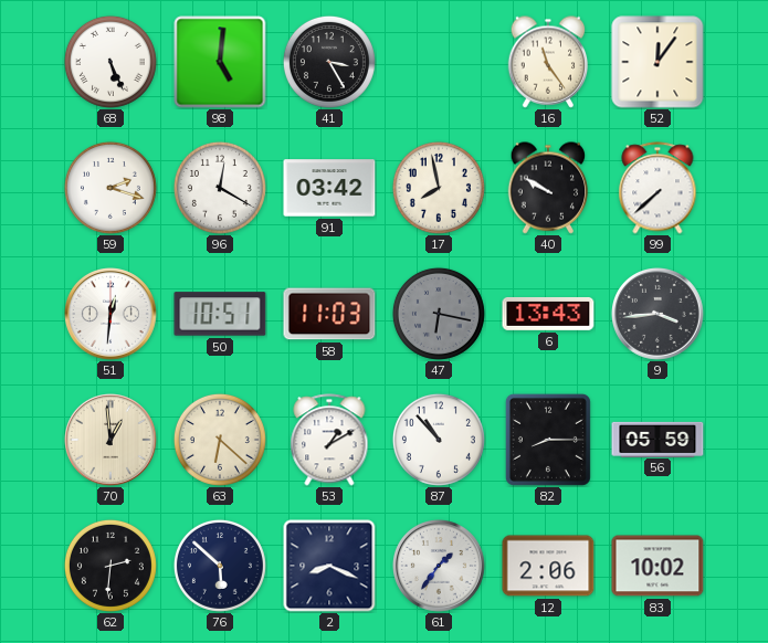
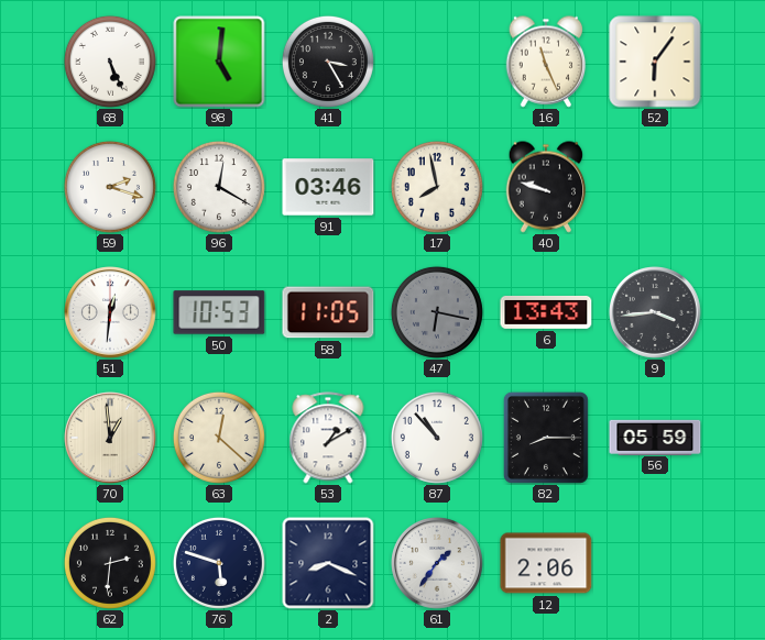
16: 11:24 -> 11:26 (546, 62)
52: 12:06 -> 6:06 (655, 62)
91: 03:42 -> 03:46 (328, 187)
40: 9:50 -> 9:48 (546, 187)
99: 7:38 -> none (657, 188)
50: 10:51 -> 10:53 (219, 312)
58: 11:03 -> 11:05 (328, 312)
63: 6:22 -> 12:22 (219, 438)
76: 5:52 -> 5:48 (219, 563)
83: 10:02 -> none (657, 566)
